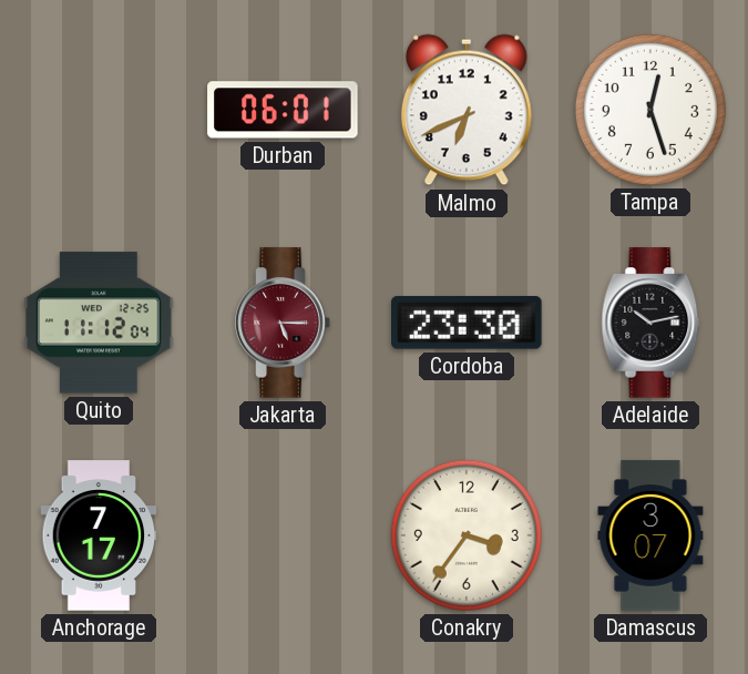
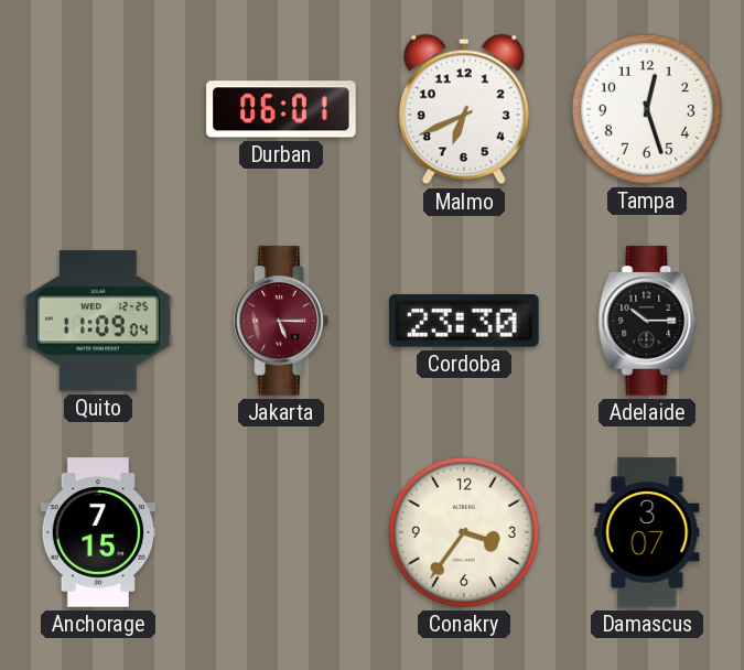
Quito: 11:12 -> 11:09 (98, 321)
Adelaide: 10:13 -> 10:15 (647, 321)
Anchorage: 7:17 -> 7:15 (98, 532)
